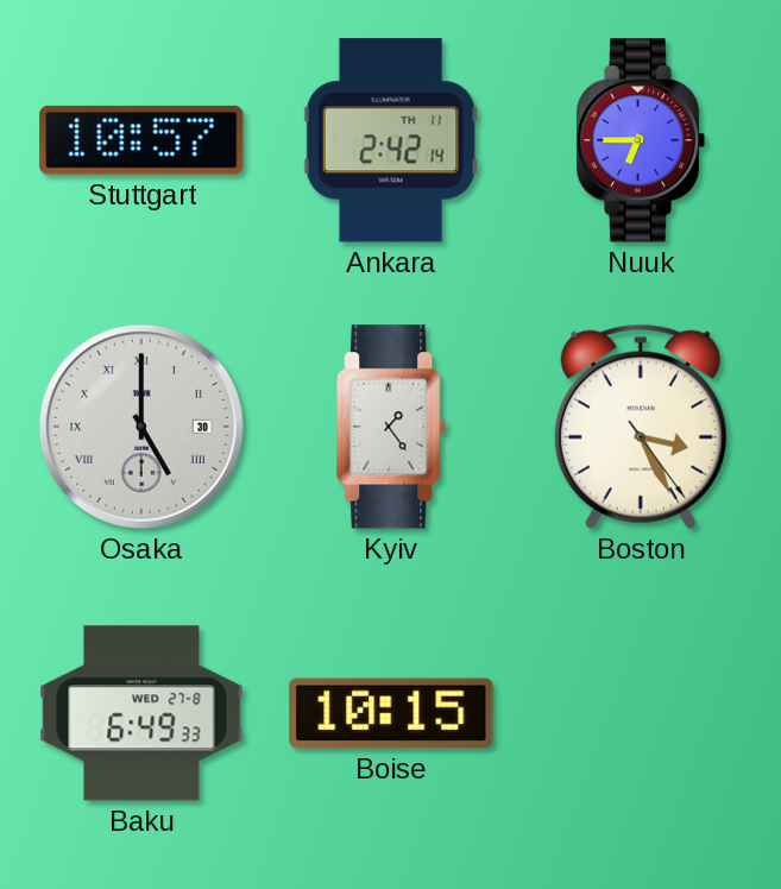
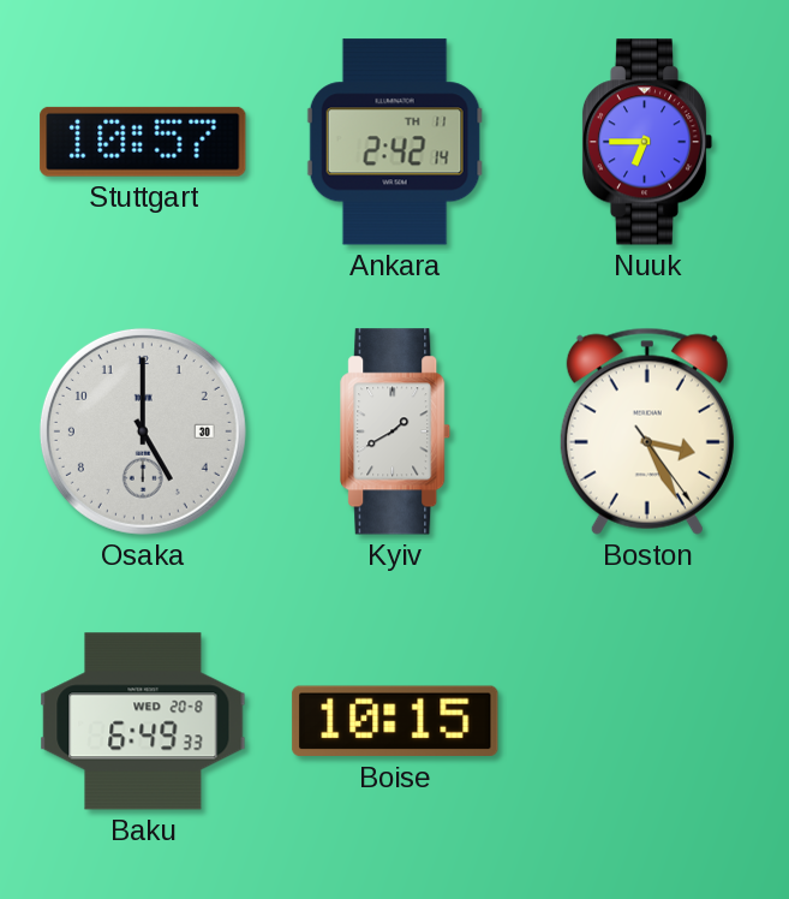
Osaka numerals: Roman -> Arabic (143, 431)
Kyiv: 1:24 -> 1:40 (396, 431)
Baku date: WED 27-8 -> WED 20-8 (143, 721)
